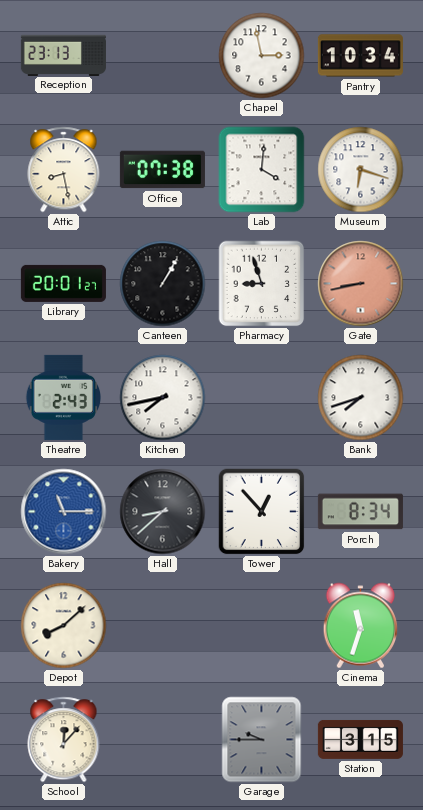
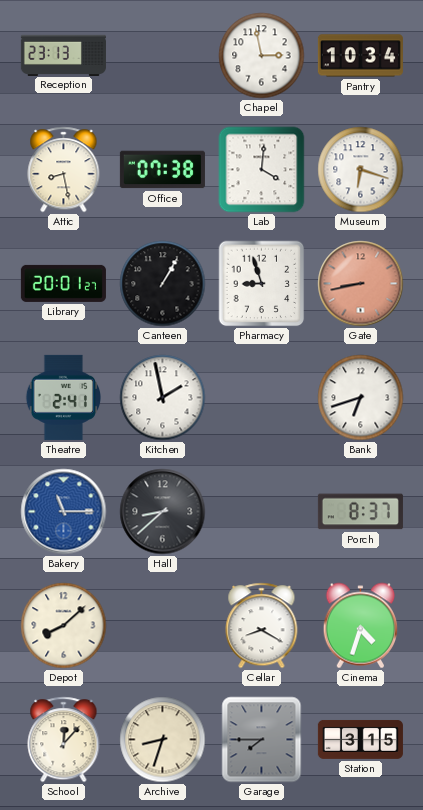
Theatre: 2:43 -> 2:41 (63, 397)
Kitchen: 7:43 -> 1:58 (163, 398)
Bank: 7:42 -> 6:42 (361, 398)
Tower: 12:53 -> none (262, 512)
Porch: 8:34 -> 8:37 (360, 512)
Cellar: none -> 8:20 (262, 626)
Cinema: 11:33 -> 4:33 (361, 626)
Archive: none -> 8:33 (163, 740)
Garage: 9:45 -> 7:45 (262, 740)
